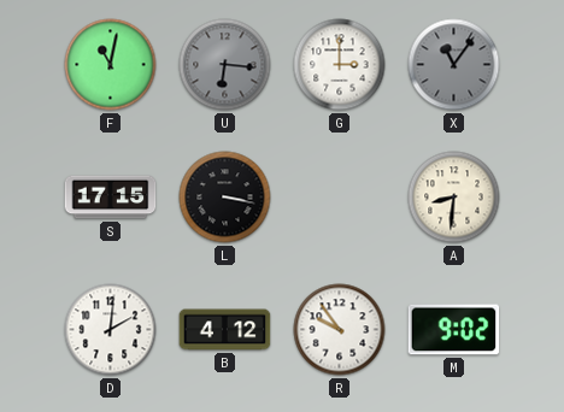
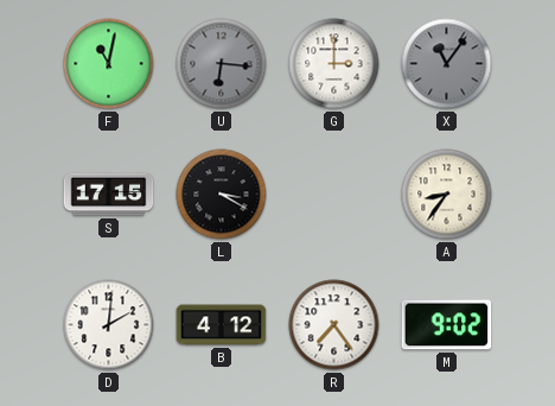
L: 3:17 -> 3:20 (222, 195)
A: 8:31 -> 8:36 (447, 195)
R: 9:54 -> 7:24 (334, 325)
